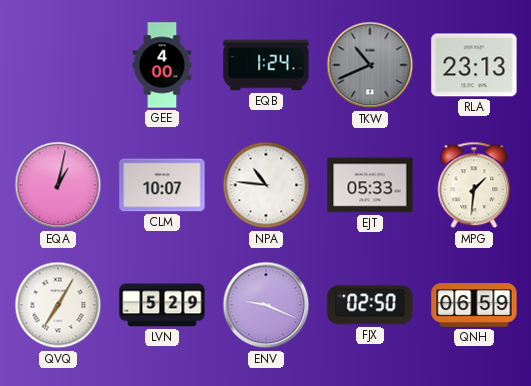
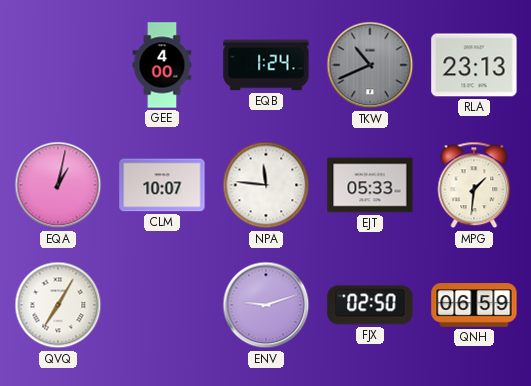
NPA: 10:46 -> 11:46 (266, 185)
LVN: 5:29 -> none (162, 305)
ENV: 9:19 -> 9:12 (266, 305)
